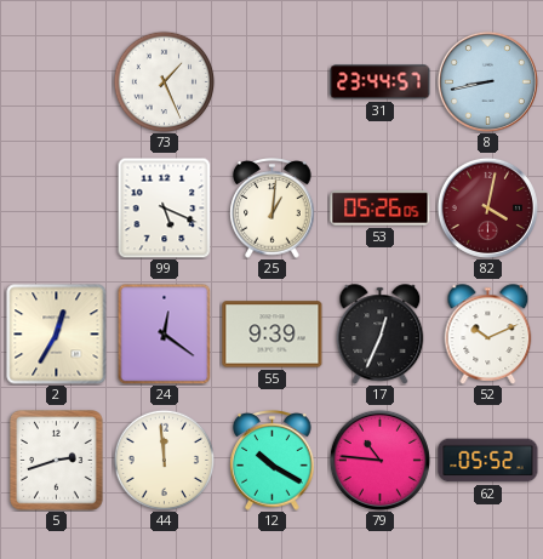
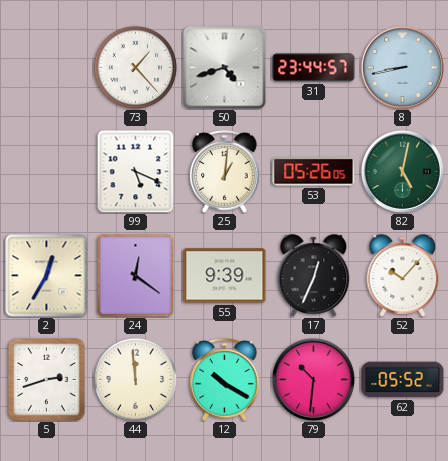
73: 1:26 -> 1:23 (135, 67)
50: none -> 4:42 (225, 68)
82: 4:02 -> 5:02 (402, 171)
82 dial: burgundy -> green (402, 171)
52: 10:11 -> 10:07 (403, 276)
79: 10:46 -> 10:31 (313, 379)
